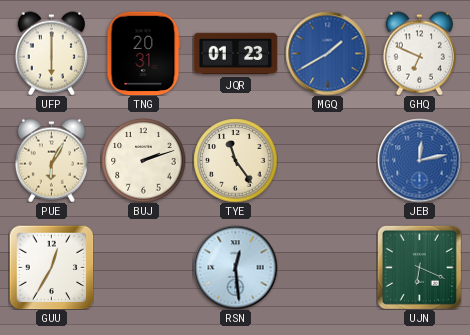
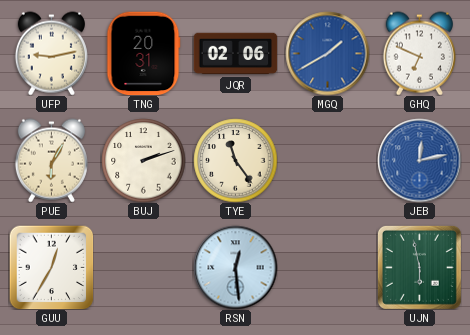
UFP: 6:00 -> 9:13 (51, 53)
JQR: 01:23 -> 02:06 (235, 54)
UJN: 6:19 -> 5:58 (419, 267)
